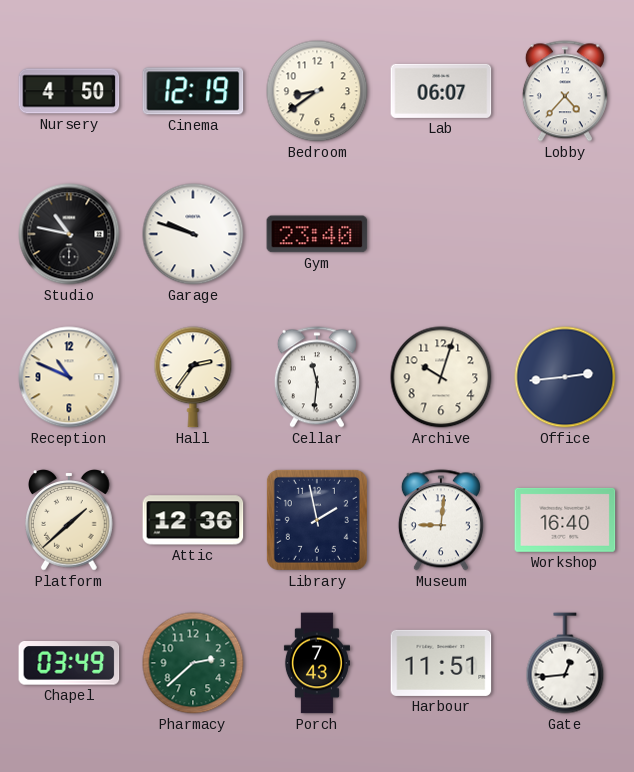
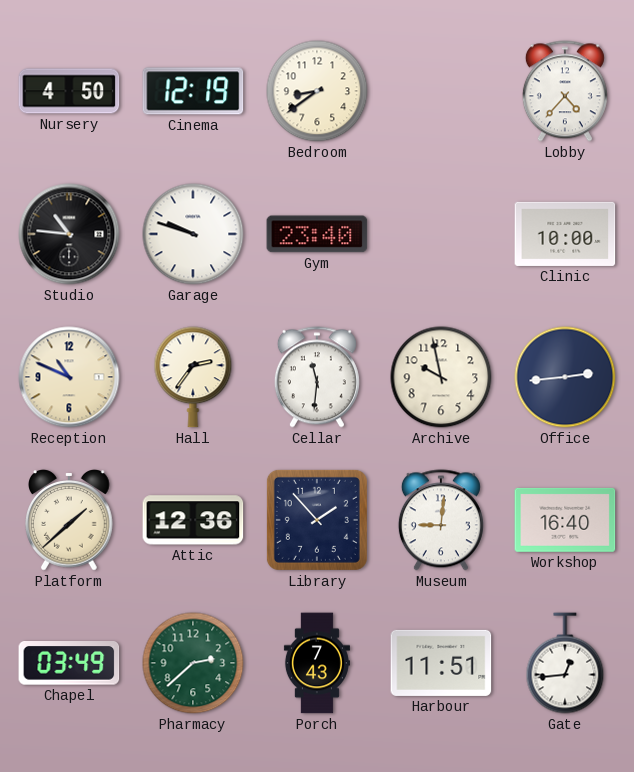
Lab: 06:07 -> none (441, 91)
Studio: 10:47 -> 10:46 (69, 234)
Clinic: none -> 10:00 (565, 234)
Archive: 10:03 -> 9:58 (441, 377)
Library: 1:58 -> 1:53 (317, 520)
